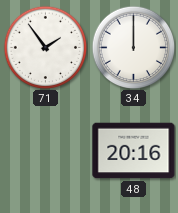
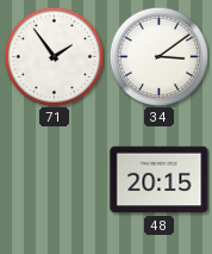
34: 12:00 -> 3:09 (158, 56)
48: 20:16 -> 20:15 (160, 180)
